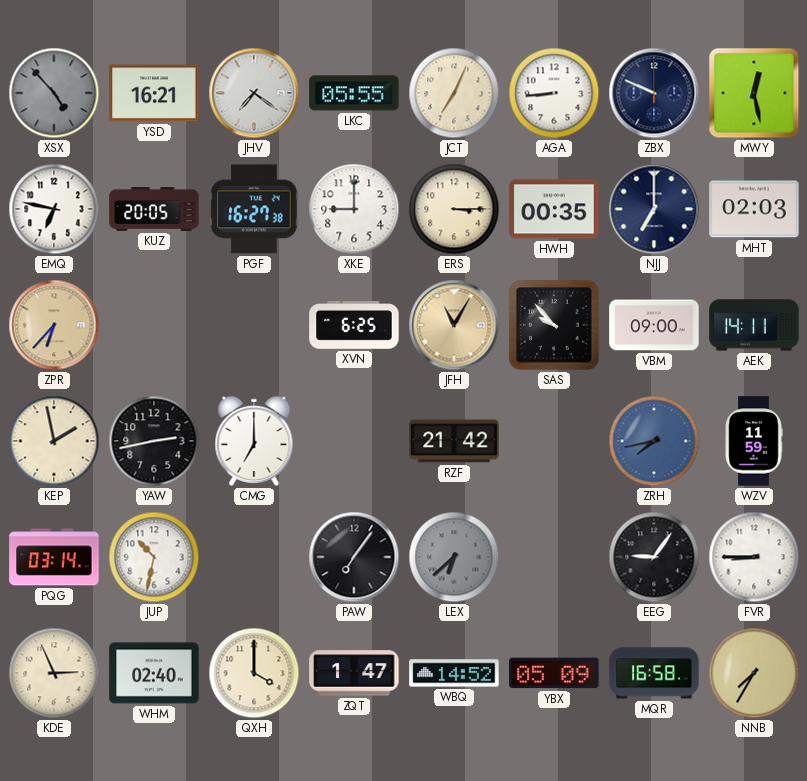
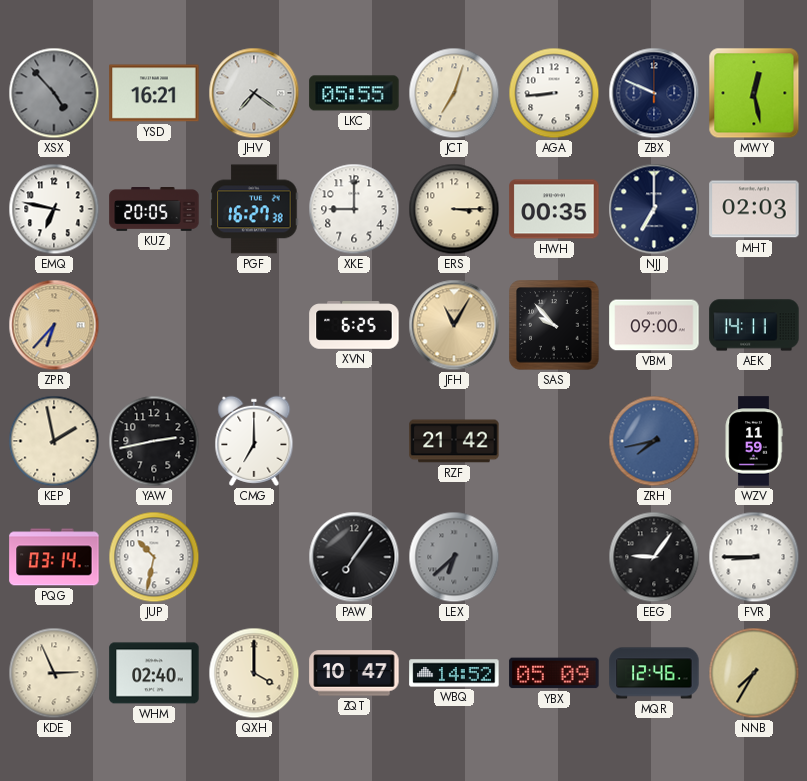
JCT: 7:04 -> 7:03 (454, 93)
ZQT: 1:47 -> 10:47 (354, 673)
MQR: 16:58 -> 12:46 (654, 673)
